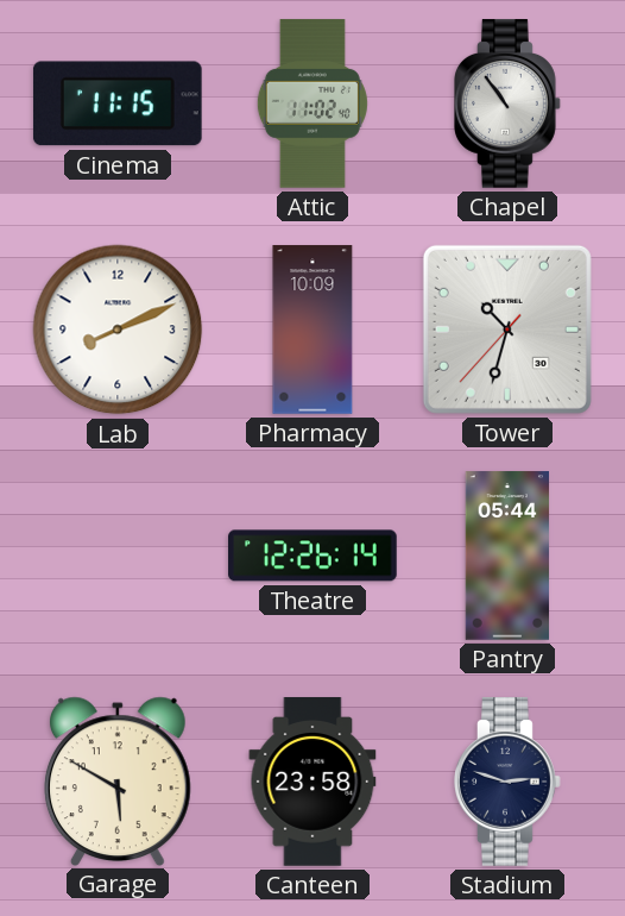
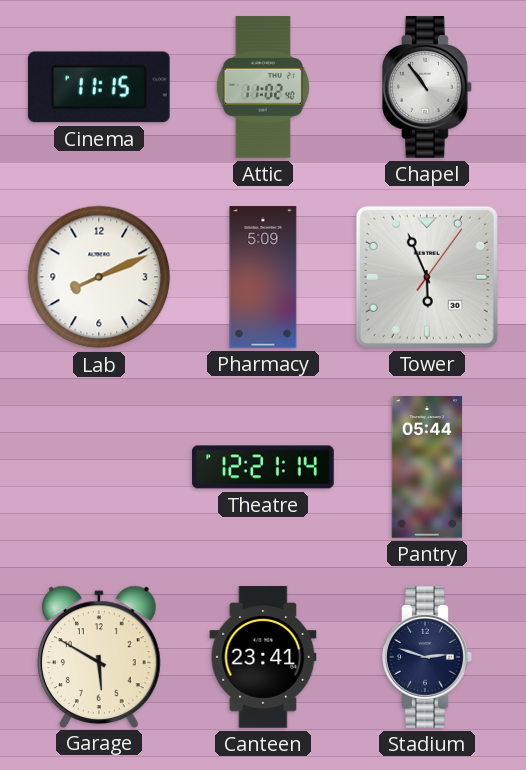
Pharmacy: 10:09 -> 5:09 (263, 277)
Tower: 10:32 -> 5:56 (427, 277)
Theatre: 12:26 -> 12:21 (263, 467)
Canteen: 23:58 -> 23:41 (263, 657)
